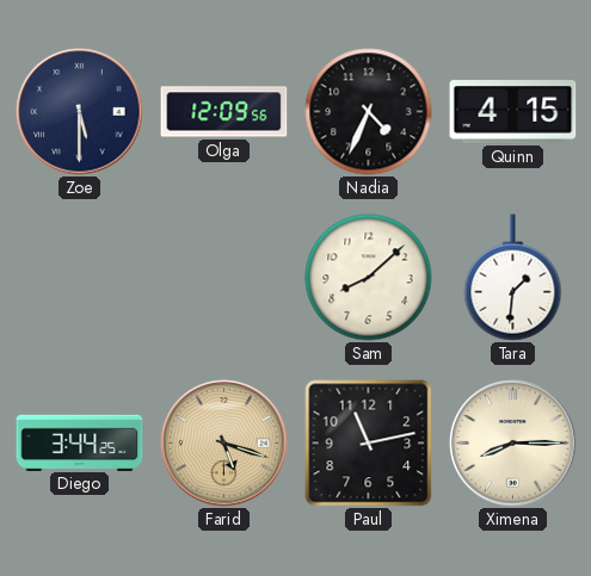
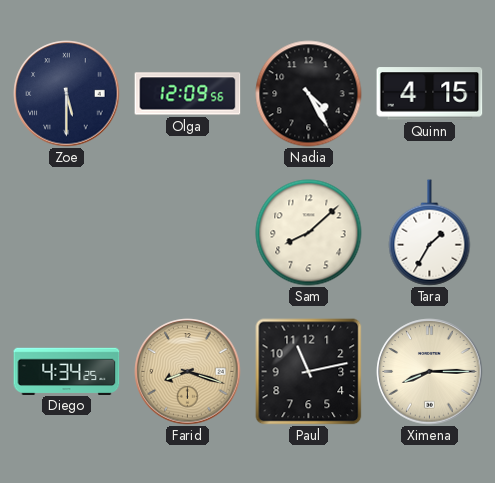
Nadia: 4:34 -> 4:25 (309, 94)
Tara: 1:31 -> 1:35 (430, 233)
Diego: 3:44 -> 4:34 (67, 371)
Farid: 5:18 -> 8:18 (188, 372)
